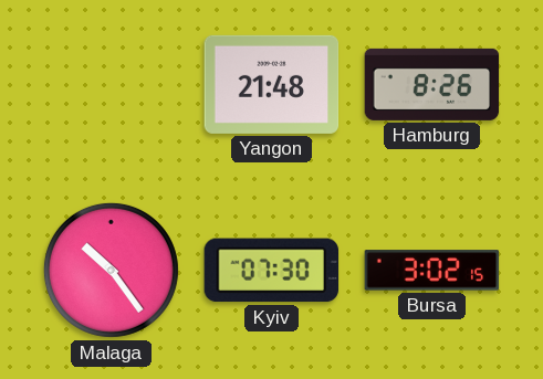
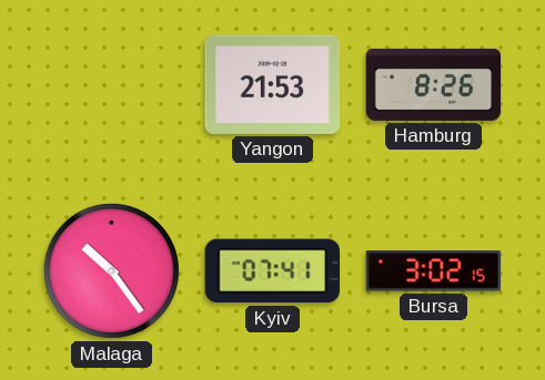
Yangon: 21:48 -> 21:53 (273, 84)
Kyiv: 07:30 -> 07:41 (273, 271)
